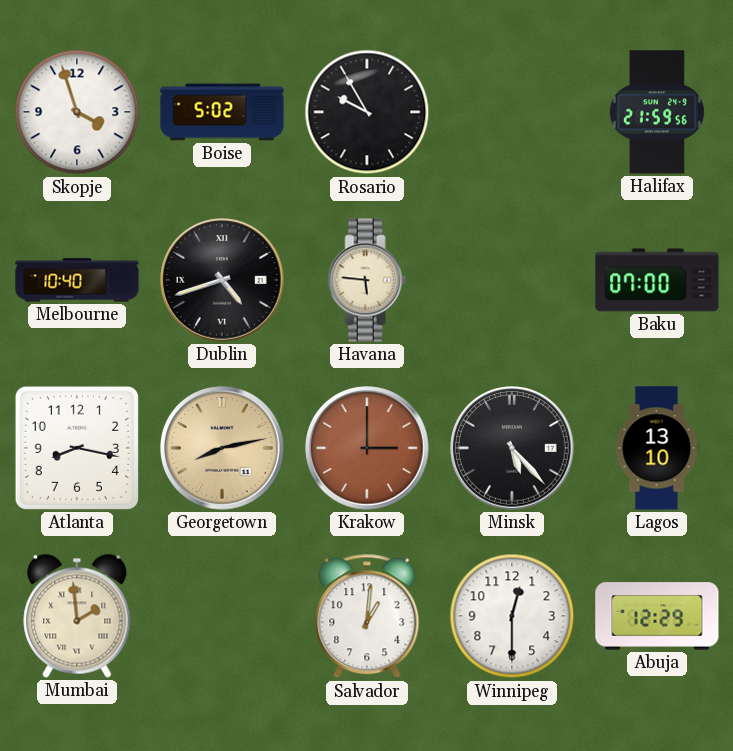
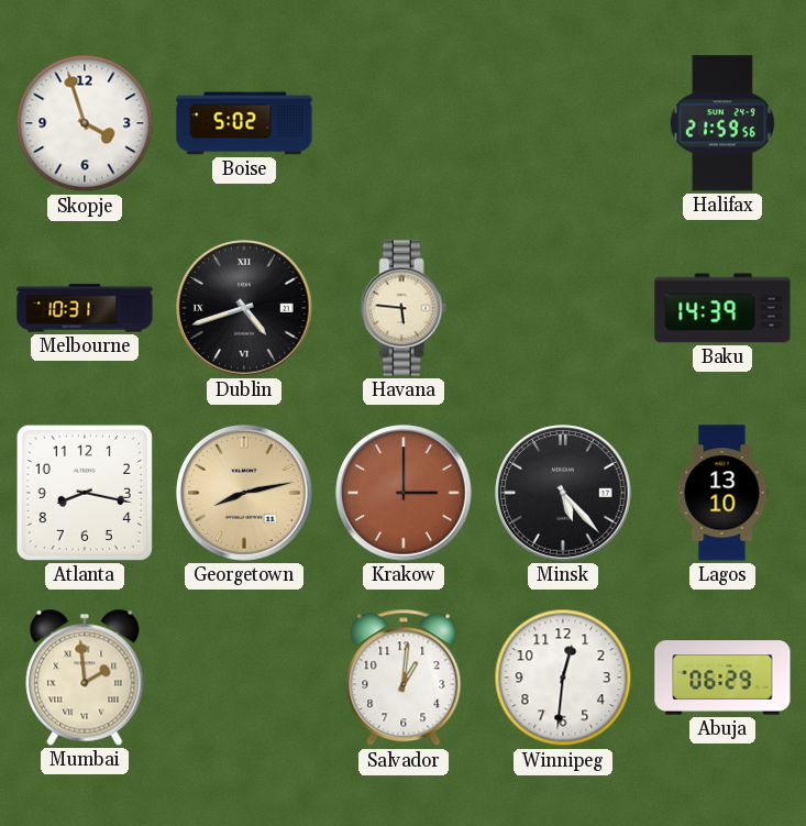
Rosario: 9:55 -> none (367, 112)
Melbourne: 10:40 -> 10:31 (85, 308)
Baku: 07:00 -> 14:39 (722, 308)
Winnipeg: 12:30 -> 12:31 (563, 678)
Abuja: 12:29 -> 06:29 (722, 678)
